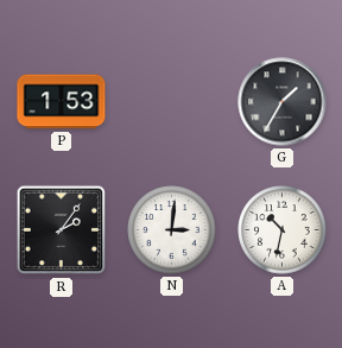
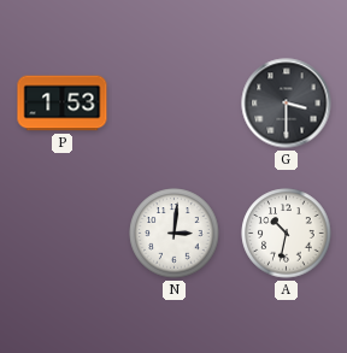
G: 1:35 -> 3:30 (287, 104)
R: 2:06 -> none (62, 230)
